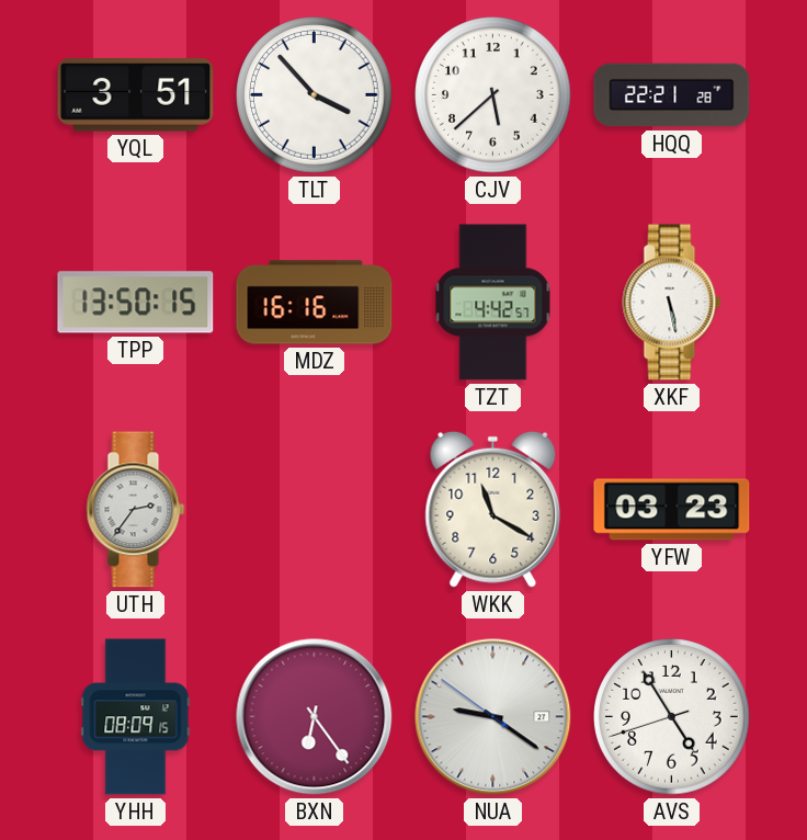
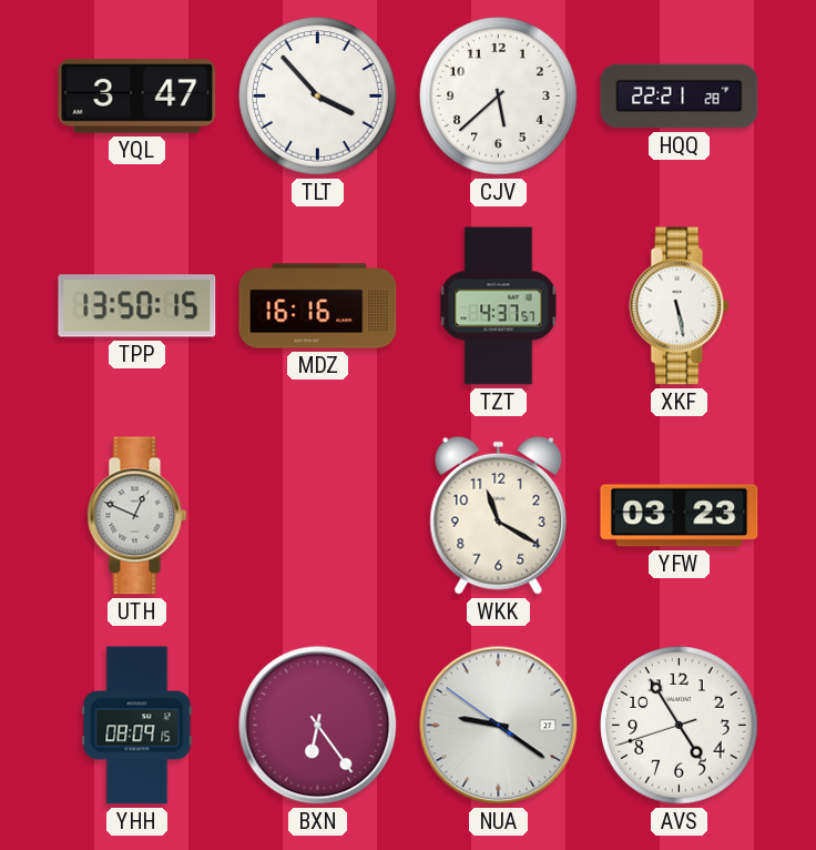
YQL: 3:51 -> 3:47 (137, 97)
TZT: 4:42 -> 4:37 (499, 306)
UTH: 2:36 -> 12:49 (137, 516)
